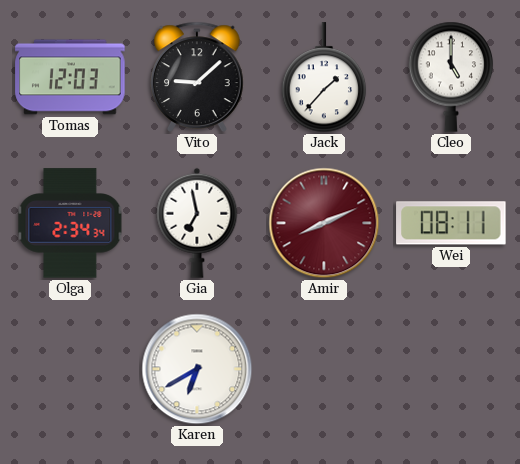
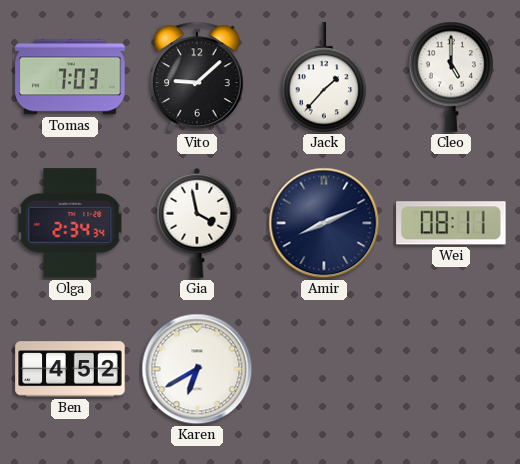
Tomas: 12:03 -> 7:03 (70, 77)
Gia: 6:58 -> 3:58 (197, 223)
Amir dial: burgundy -> navy (324, 223)
Ben: none -> 4:52 (70, 369)
